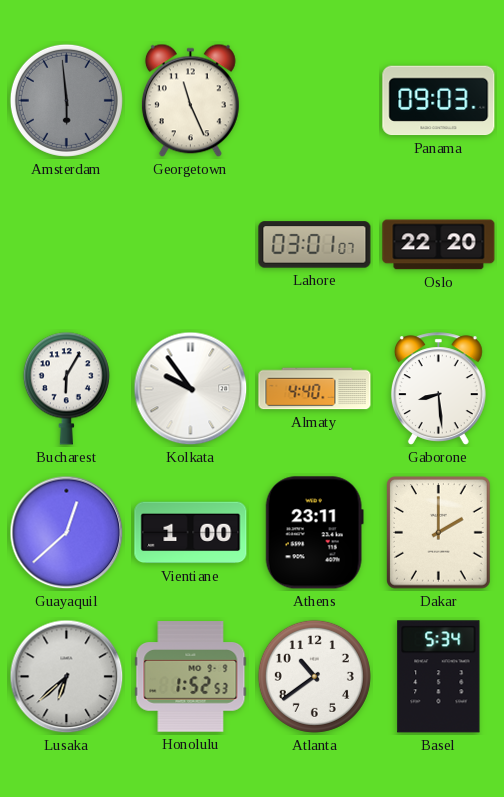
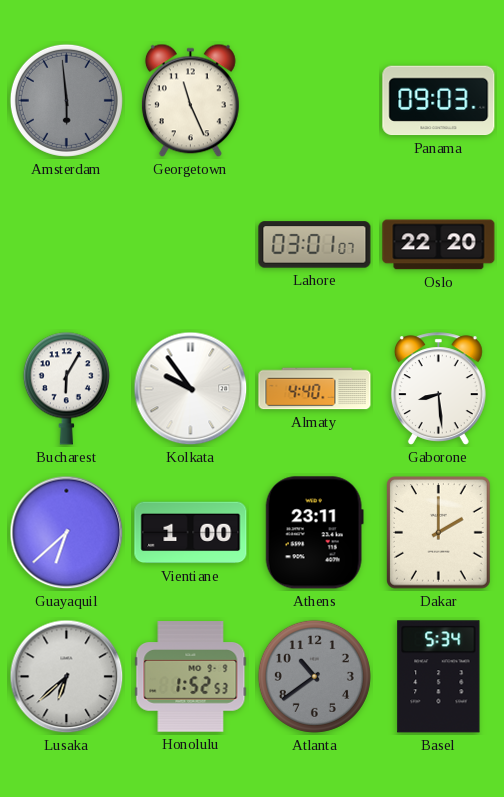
Guayaquil: 12:38 -> 6:38 (67, 533)
Atlanta dial: white -> grey (314, 676)
